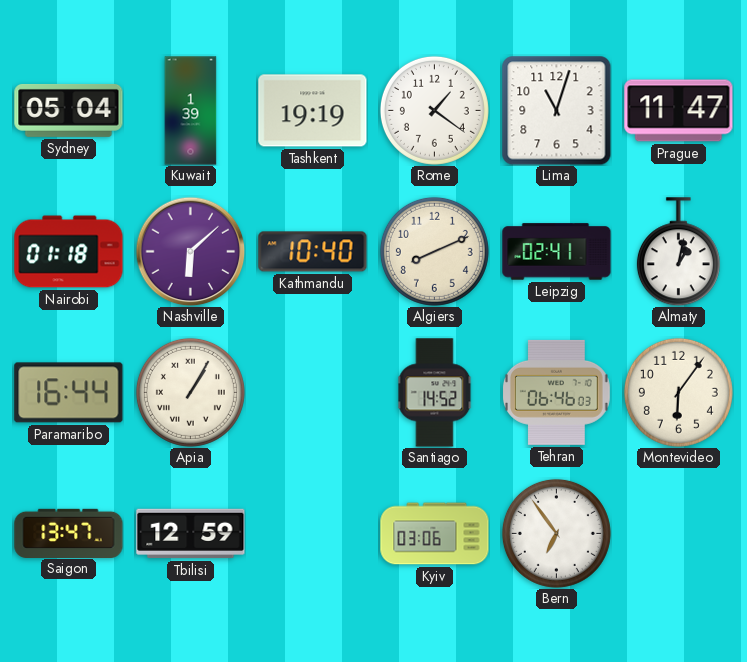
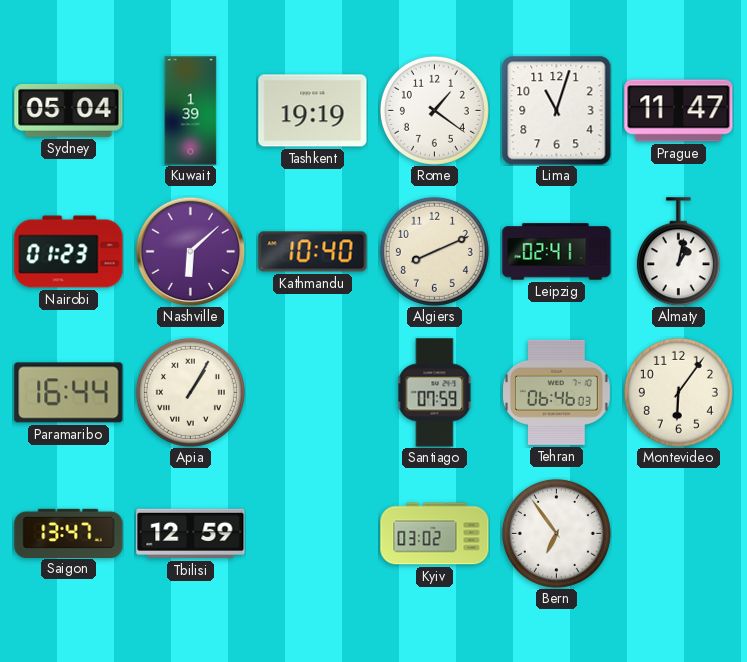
Nairobi: 01:18 -> 01:23 (69, 252)
Santiago: 14:52 -> 07:59 (435, 393)
Kyiv: 03:06 -> 03:02 (435, 534)
